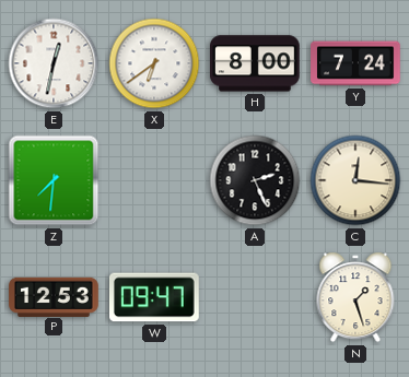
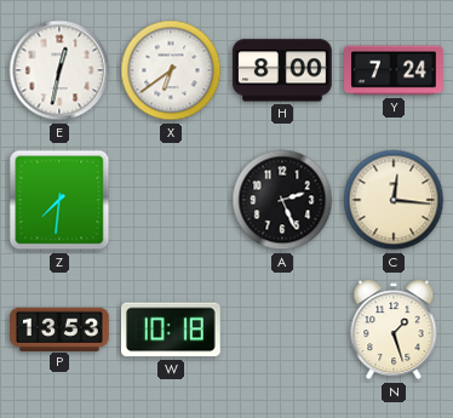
P: 12:53 -> 13:53 (59, 328)
W: 09:47 -> 10:18 (171, 330)
